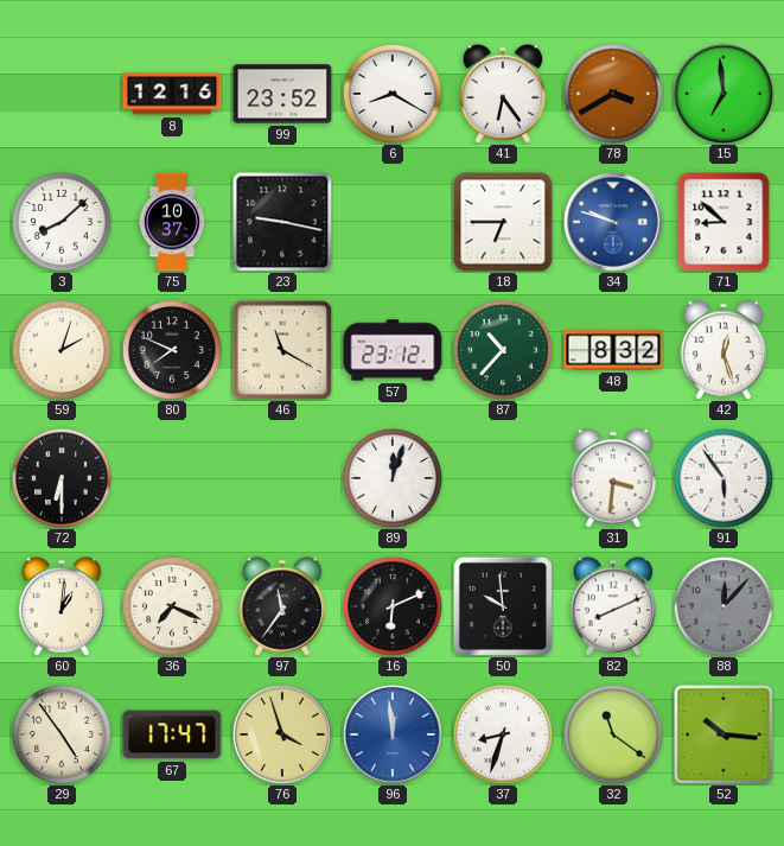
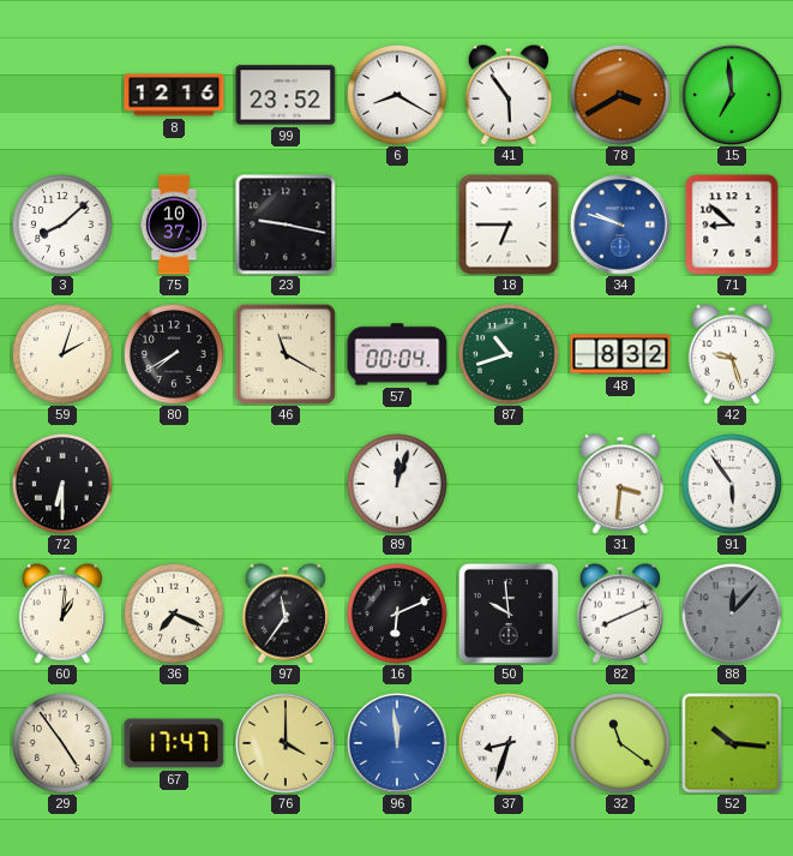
41: 6:24 -> 5:54 (509, 95)
80: 7:49 -> 7:40 (174, 354)
57: 23:12 -> 00:04 (397, 354)
87: 10:37 -> 10:42 (509, 354)
42: 12:27 -> 9:27 (732, 354)
76: 3:57 -> 4:00 (286, 743)
